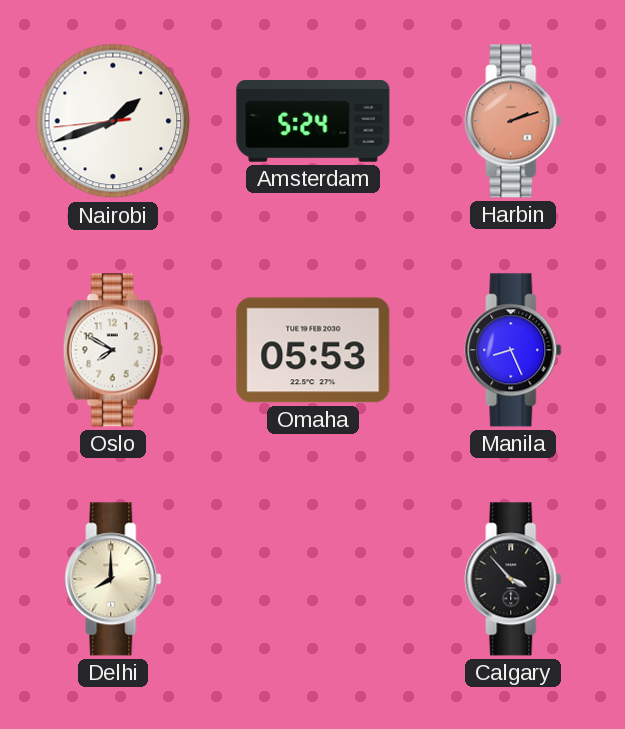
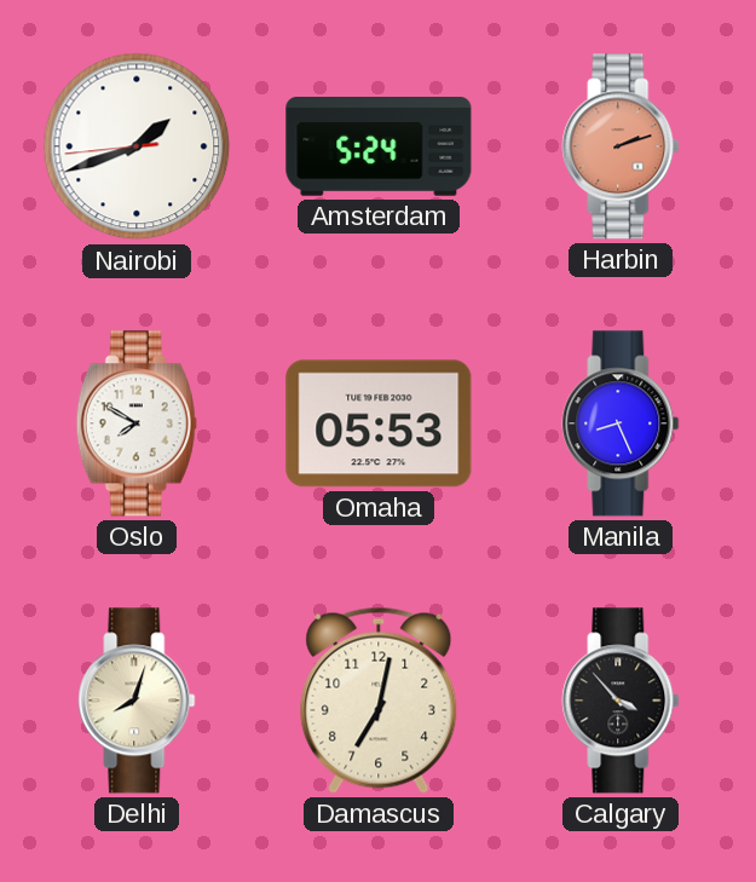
Delhi: 8:00 -> 8:03 (137, 701)
Damascus: none -> 7:02 (379, 701)
